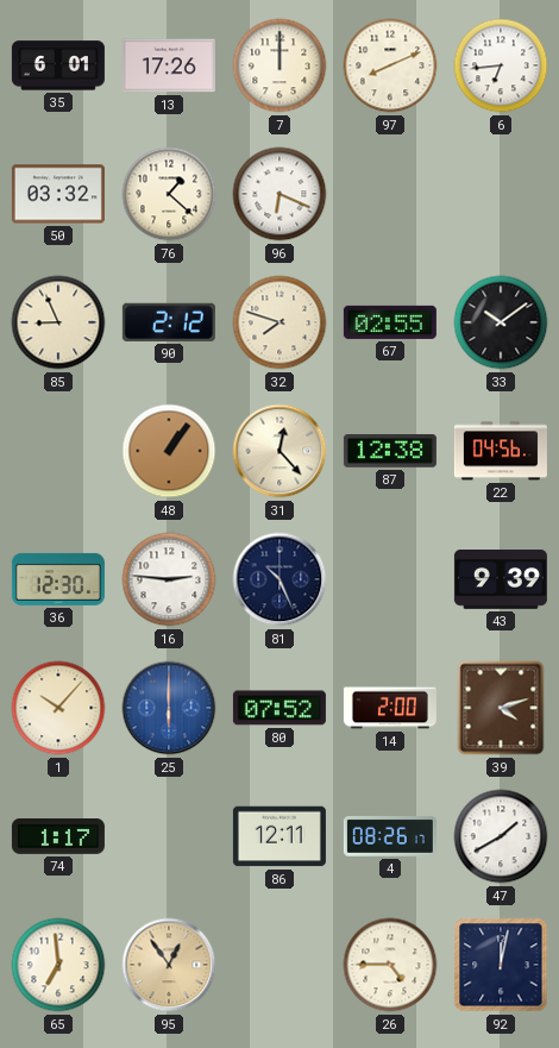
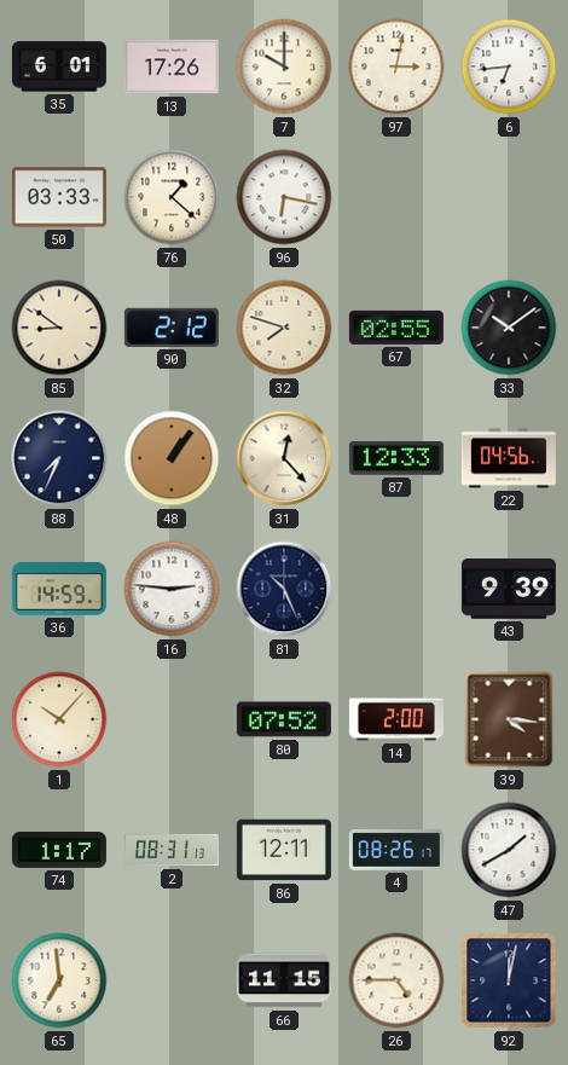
7: 12:00 -> 10:00 (284, 66)
97: 8:11 -> 3:02 (396, 66)
50: 03:32 -> 03:33 (59, 197)
96: 6:19 -> 6:17 (284, 197)
85: 8:56 -> 8:51 (59, 328)
88: none -> 7:34 (59, 458)
87: 12:38 -> 12:33 (396, 459)
36: 12:30 -> 14:59 (59, 589)
25: 6:00 -> none (169, 708)
39: 4:12 -> 4:16 (509, 719)
2: none -> 08:31 (172, 850)
95: 12:54 -> none (169, 965)
66: none -> 11:15 (284, 980)
